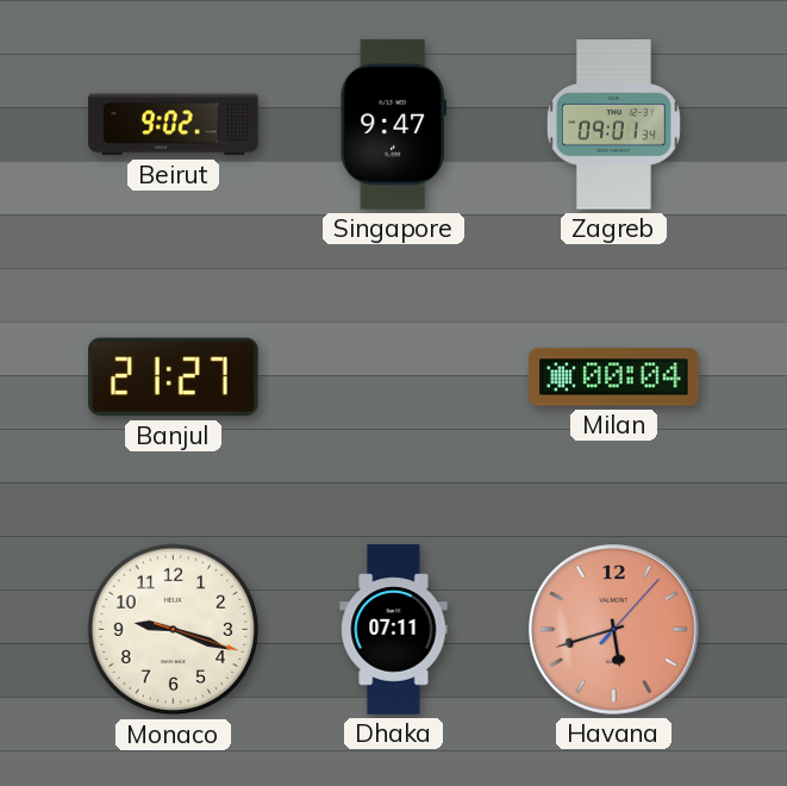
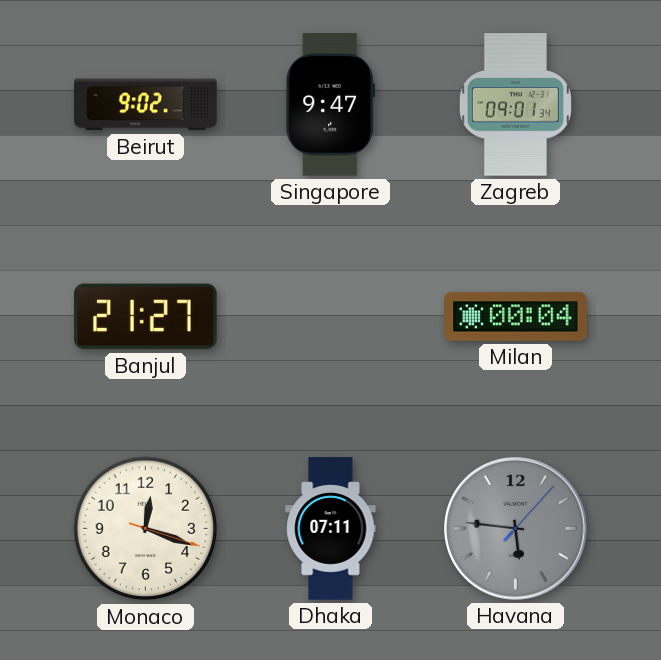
Monaco: 9:18 -> 12:18 (146, 529)
Havana: 5:42 -> 5:46 (516, 529)
Havana dial: salmon -> grey (516, 529)
